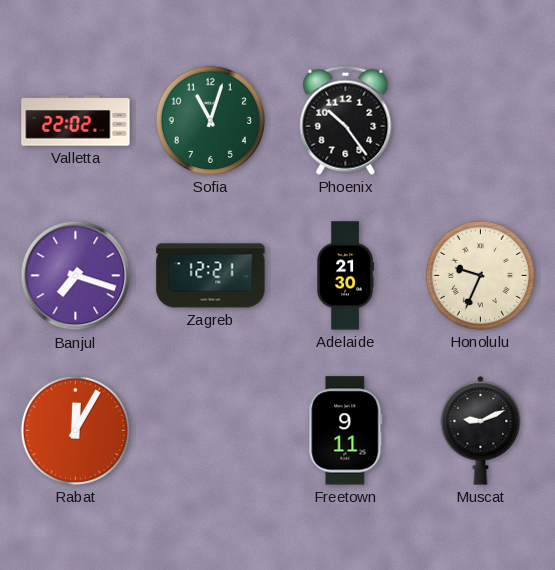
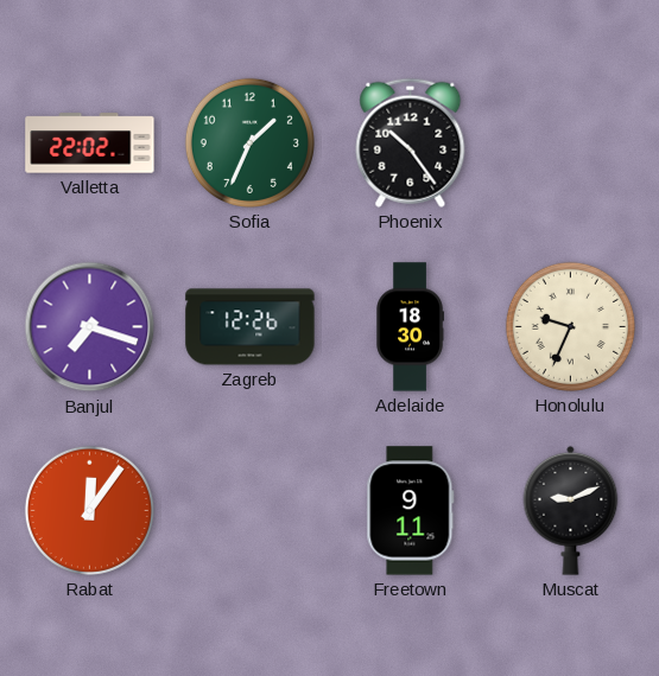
Sofia: 11:03 -> 1:34 (249, 142)
Zagreb: 12:21 -> 12:26 (251, 327)
Adelaide: 21:30 -> 18:30 (410, 327)
Rabat: 12:05 -> 12:06 (89, 510)
